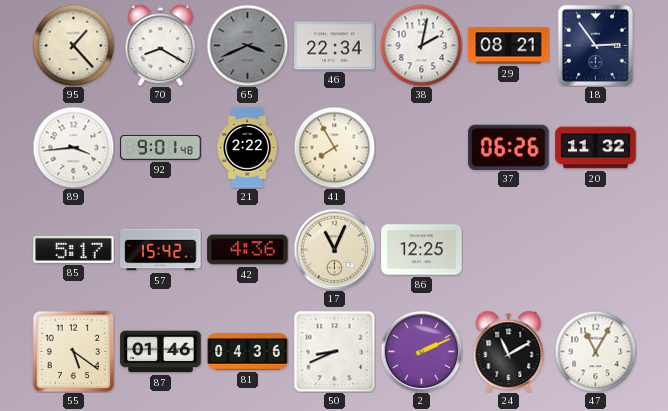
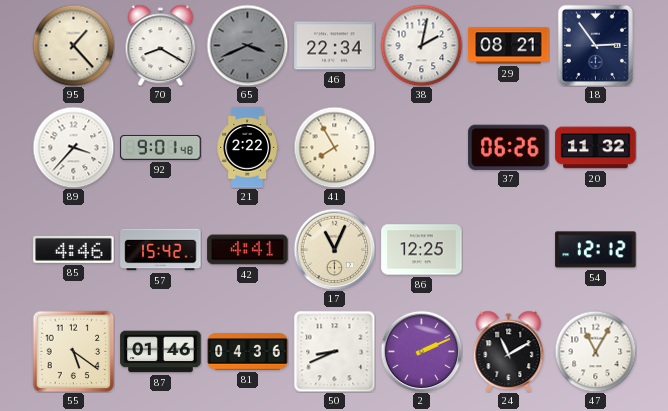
89: 3:44 -> 3:37 (73, 147)
85: 5:17 -> 4:46 (74, 249)
42: 4:36 -> 4:41 (248, 250)
54: none -> 12:12 (596, 250)
